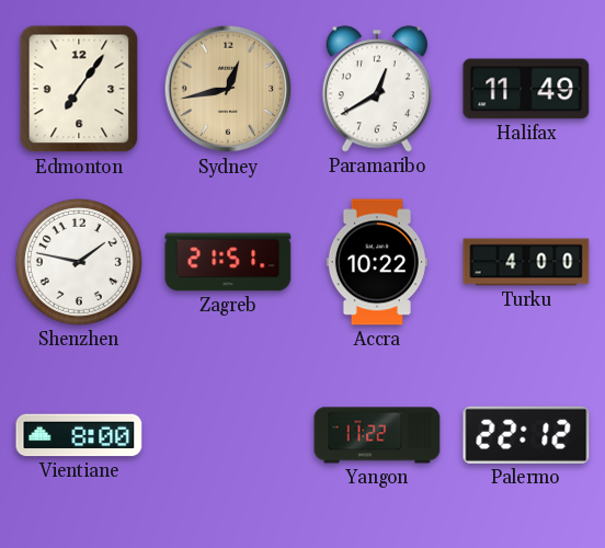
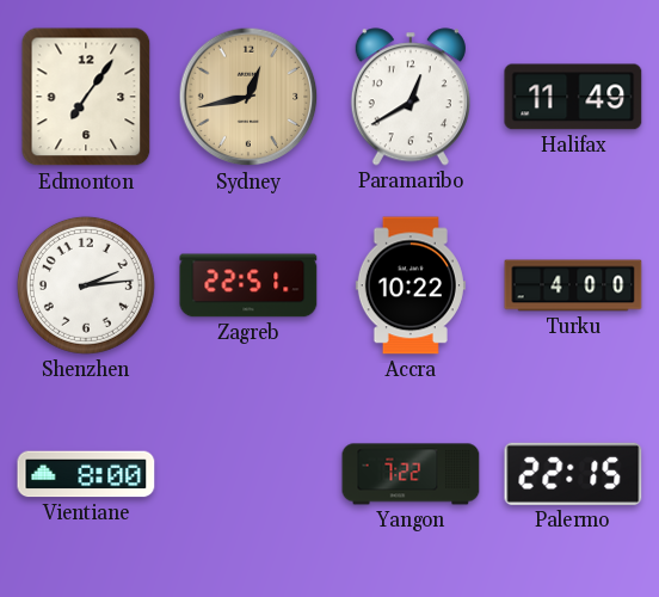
Shenzhen: 1:47 -> 2:14 (86, 285)
Zagreb: 21:51 -> 22:51 (248, 285)
Yangon: 11:22 -> 7:22 (411, 474)
Palermo: 22:12 -> 22:15 (573, 474)
